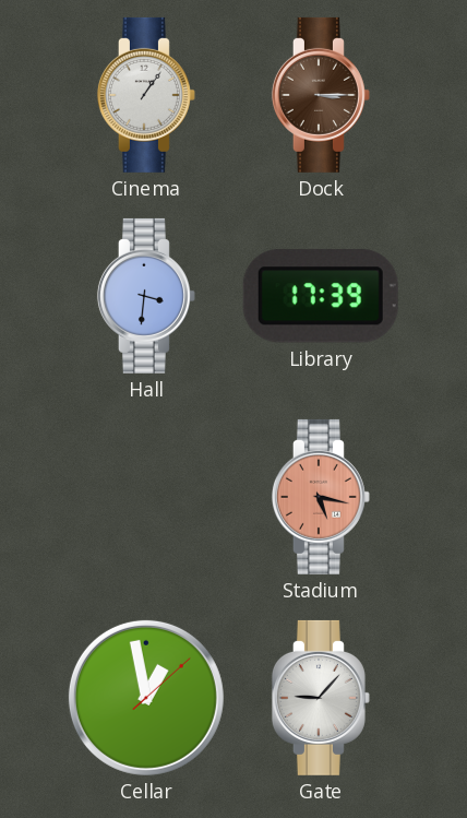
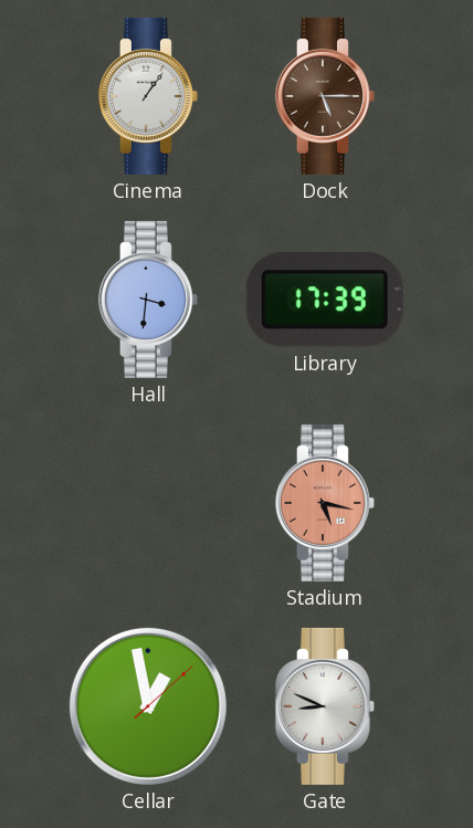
Dock: 3:15 -> 5:15 (325, 96)
Gate: 9:07 -> 8:49 (325, 706)
